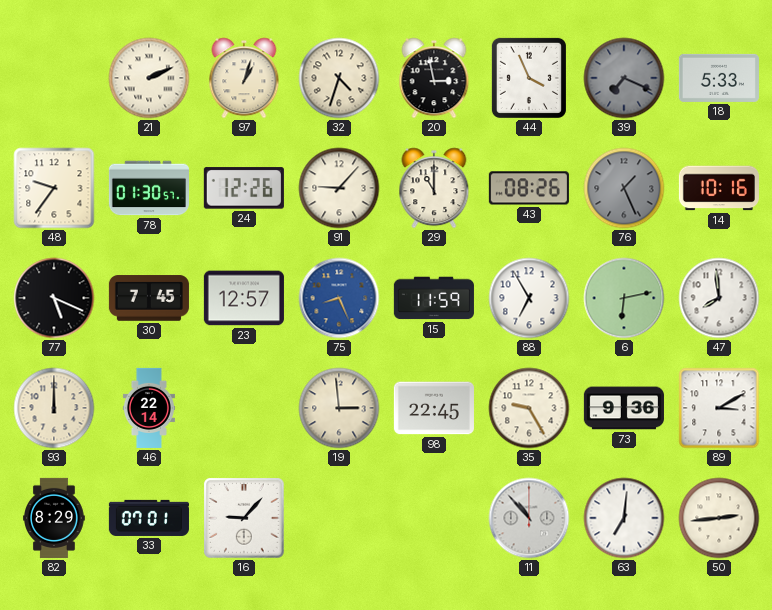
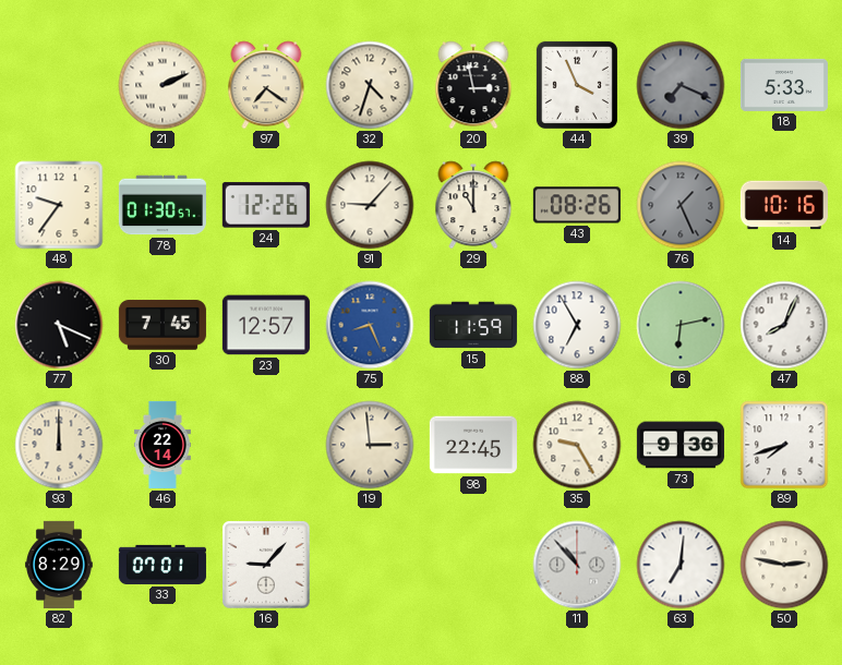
97: 1:03 -> 7:21 (266, 85)
47: 7:59 -> 8:04 (784, 325)
89: 3:10 -> 7:42 (784, 445)
50: 2:44 -> 2:47 (784, 565)
